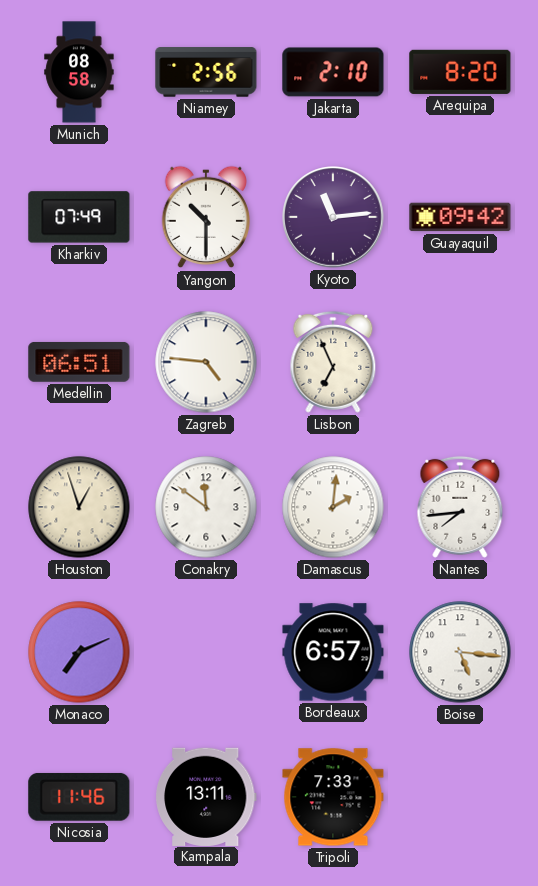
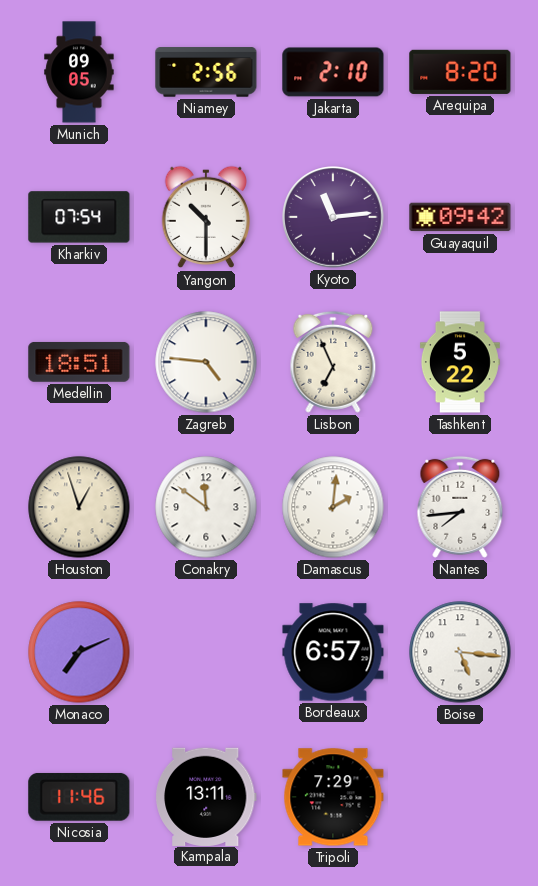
Munich: 08:58 -> 09:05 (79, 72)
Kharkiv: 07:49 -> 07:54 (79, 217)
Medellin: 06:51 -> 18:51 (79, 362)
Tashkent: none -> 5:22 (460, 362)
Tripoli: 7:33 -> 7:29 (333, 797)
